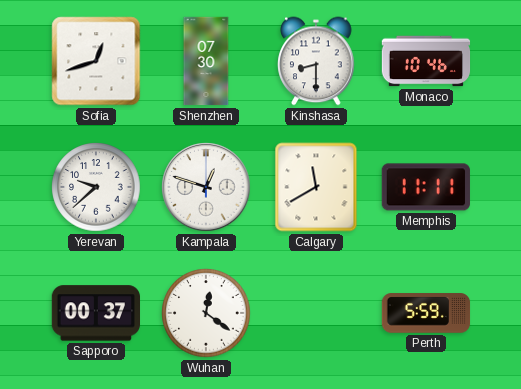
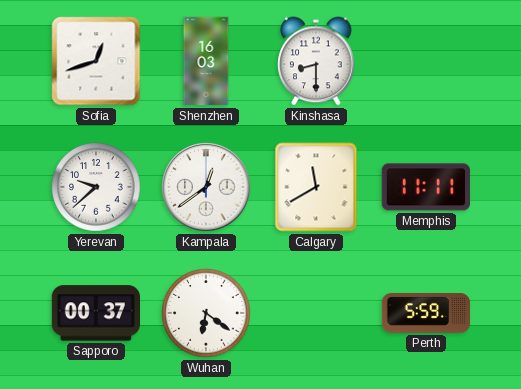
Shenzhen: 07:30 -> 16:03 (206, 61)
Monaco: 10:46 -> none (426, 61)
Kampala: 12:48 -> 12:39 (206, 187)
Wuhan: 12:21 -> 6:21 (206, 313)
